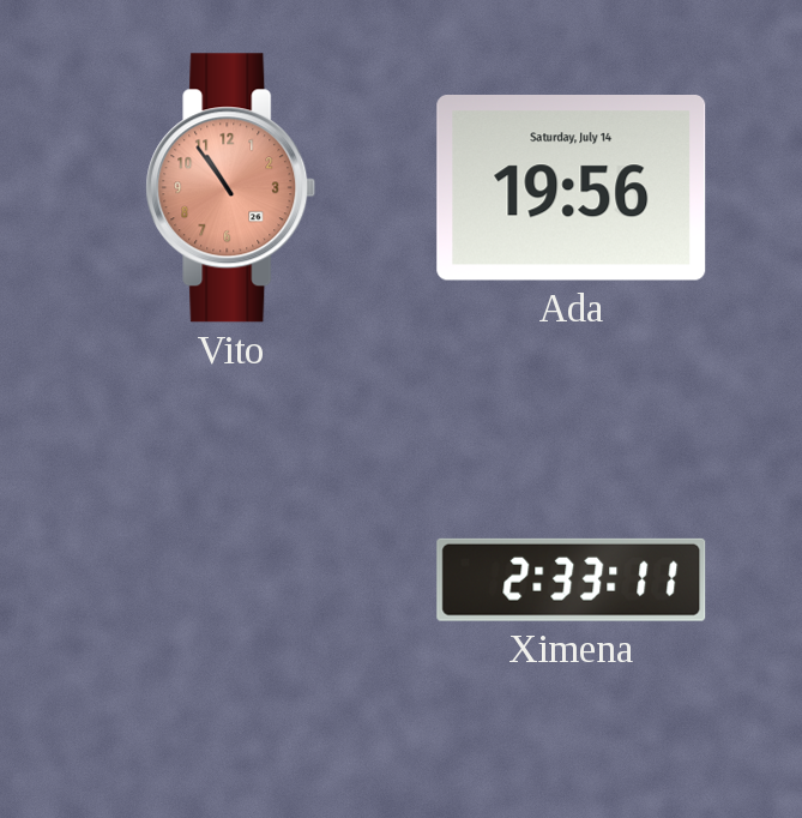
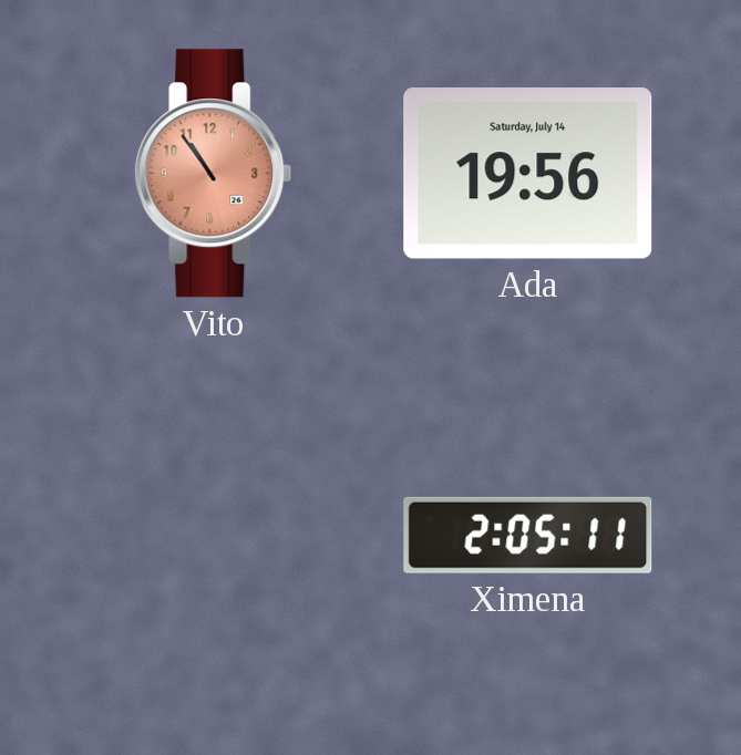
Ximena: 2:33 -> 2:05 (528, 535)
